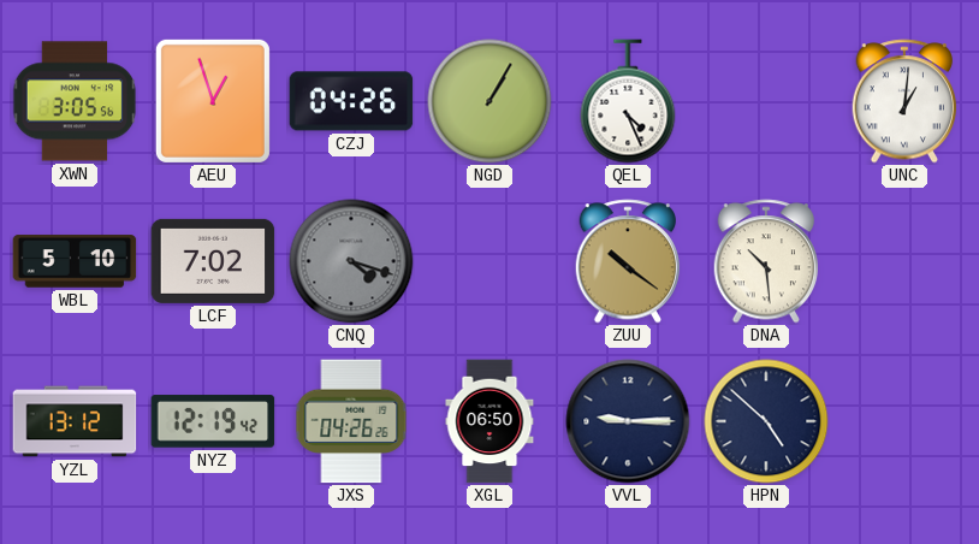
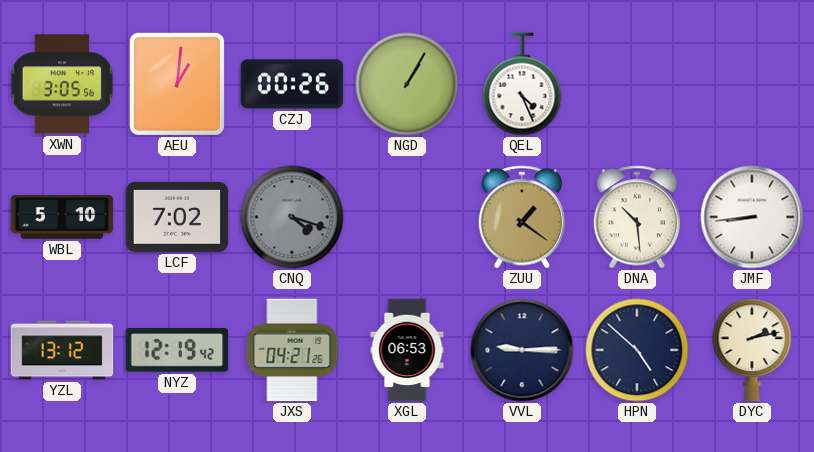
AEU: 12:57 -> 1:01 (177, 84)
CZJ: 04:26 -> 00:26 (292, 84)
UNC: 1:01 -> none (904, 101)
ZUU: 10:21 -> 1:21 (522, 217)
JMF: none -> 8:44 (752, 217)
JXS: 04:26 -> 04:21 (292, 350)
XGL: 06:50 -> 06:53 (407, 350)
DYC: none -> 2:13 (752, 350)
